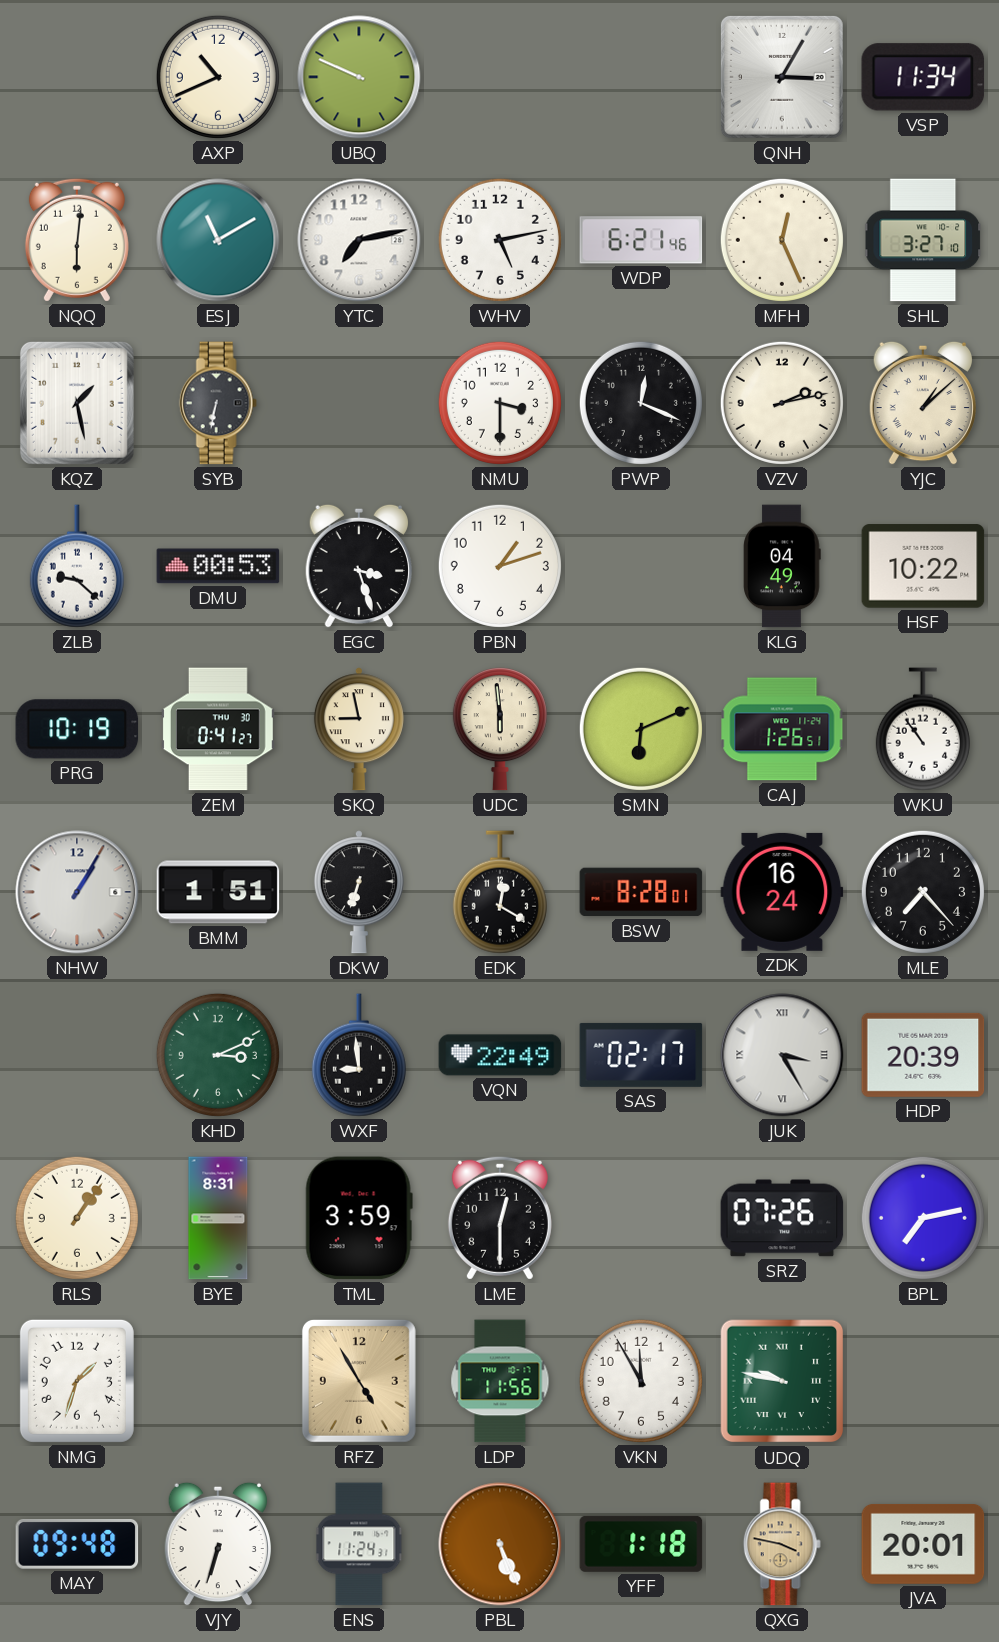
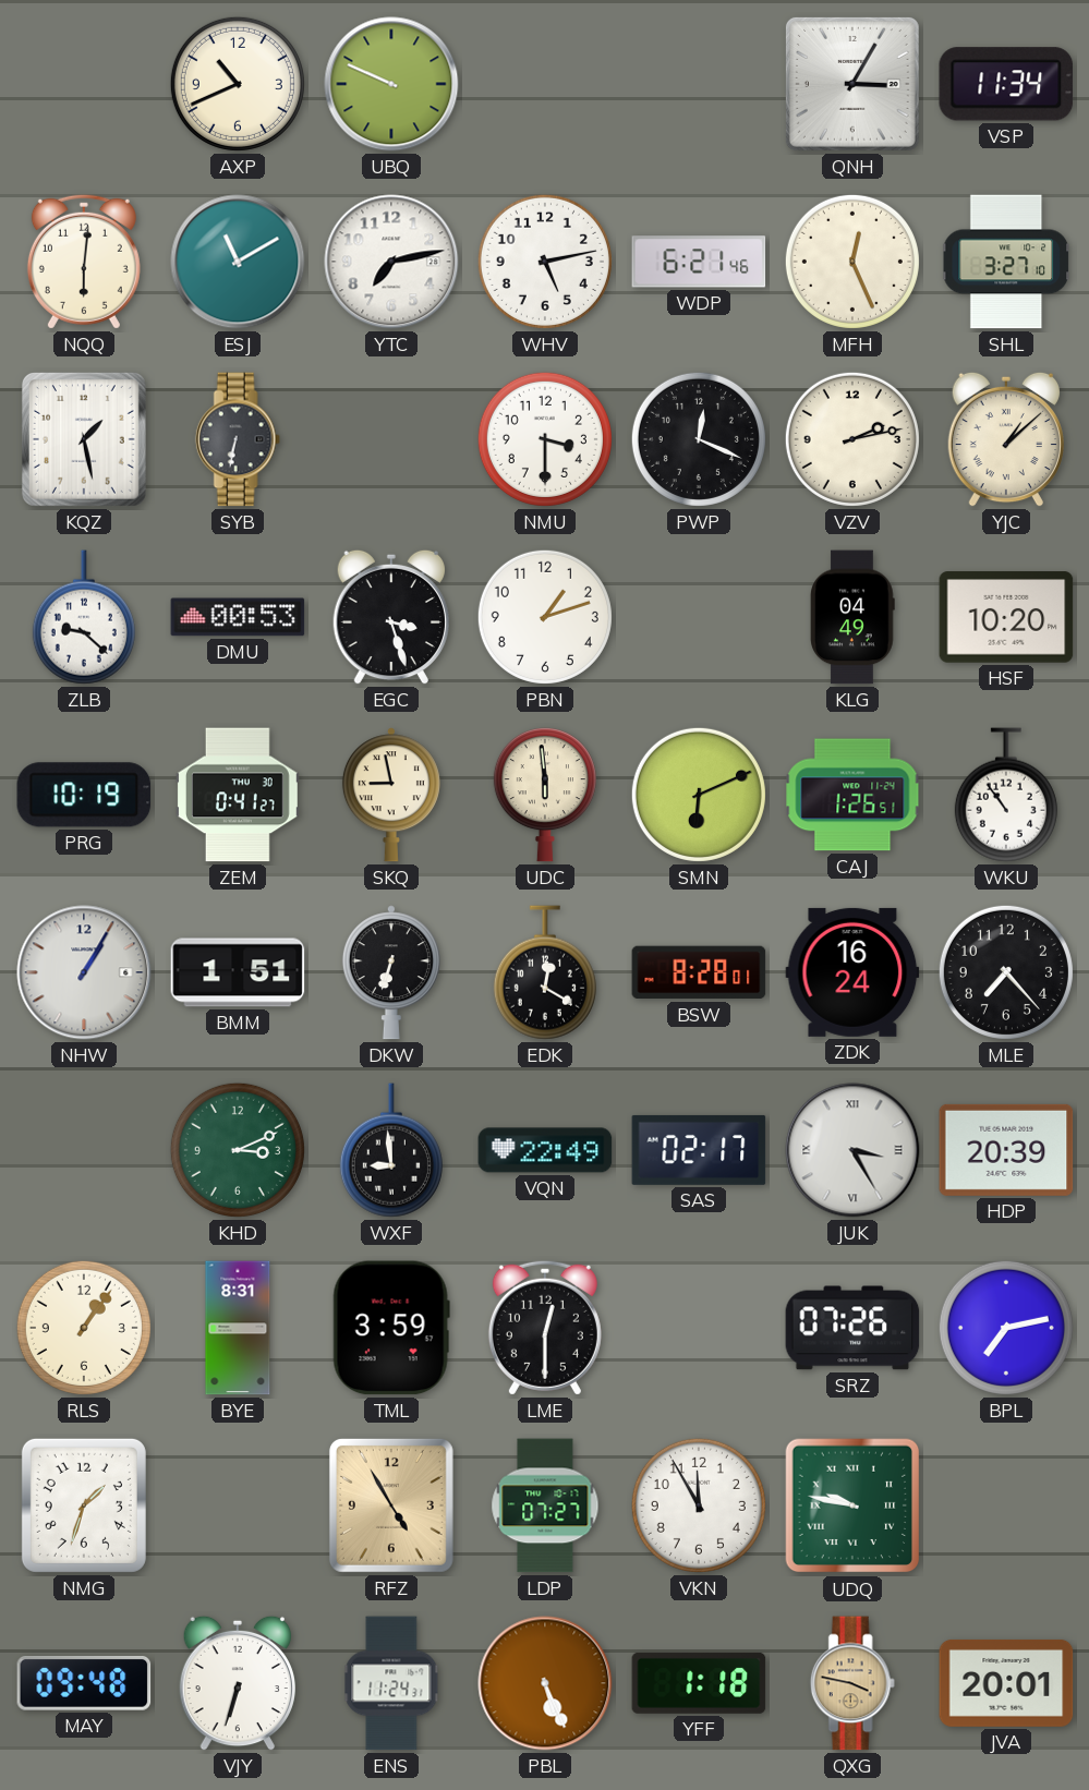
HSF: 10:22 -> 10:20 (1006, 617)
LDP: 11:56 -> 07:27 (545, 1505)
